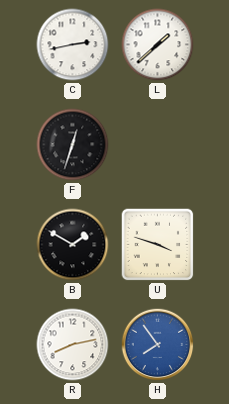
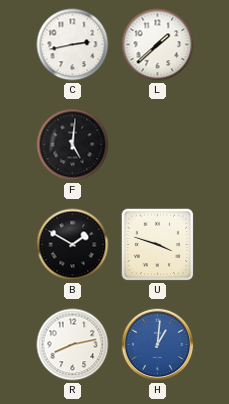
F: 12:33 -> 5:01 (73, 145)
H: 7:54 -> 1:01 (158, 345)
